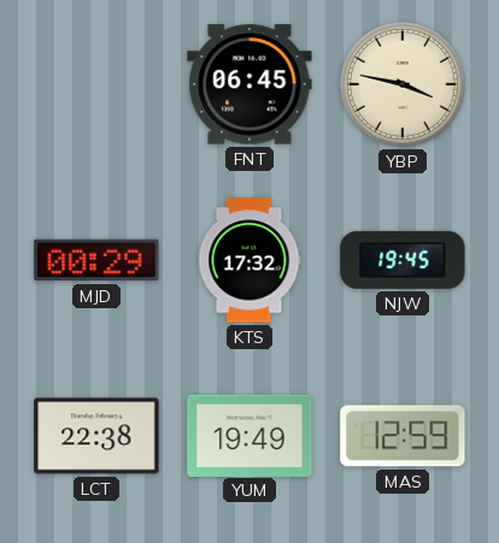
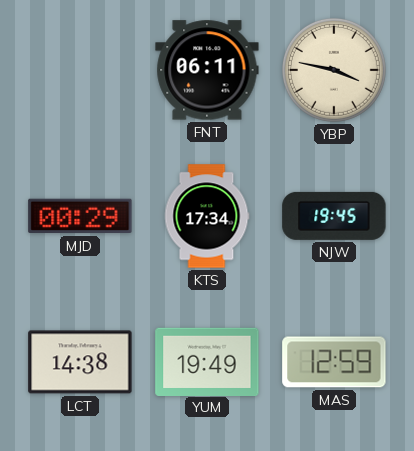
FNT: 06:45 -> 06:11 (207, 70)
KTS: 17:32 -> 17:34 (207, 216)
LCT: 22:38 -> 14:38 (80, 362)
